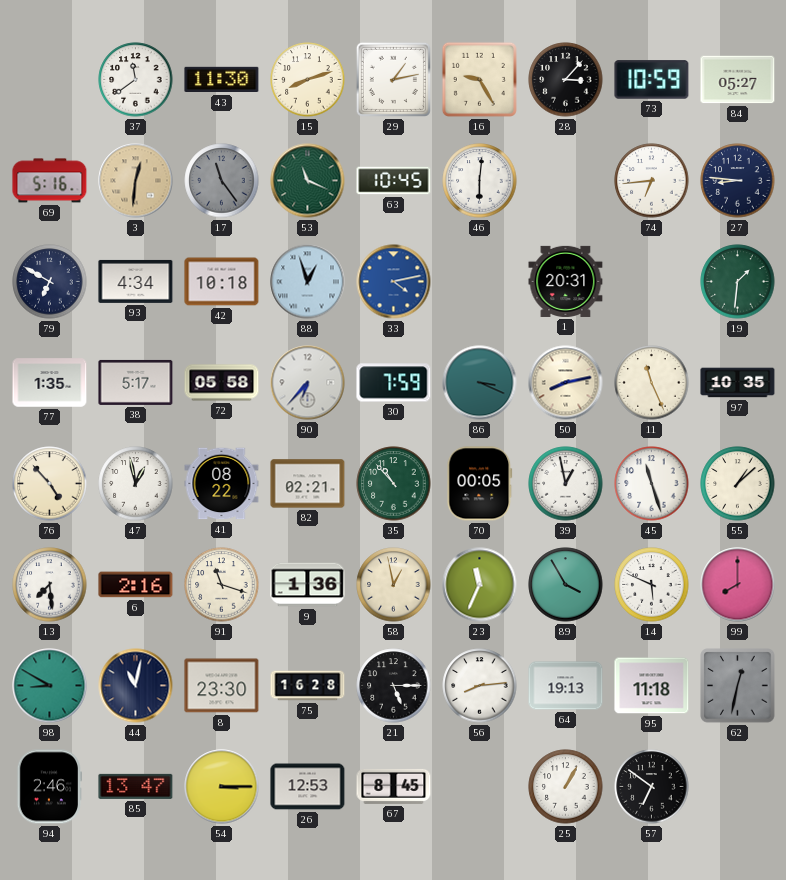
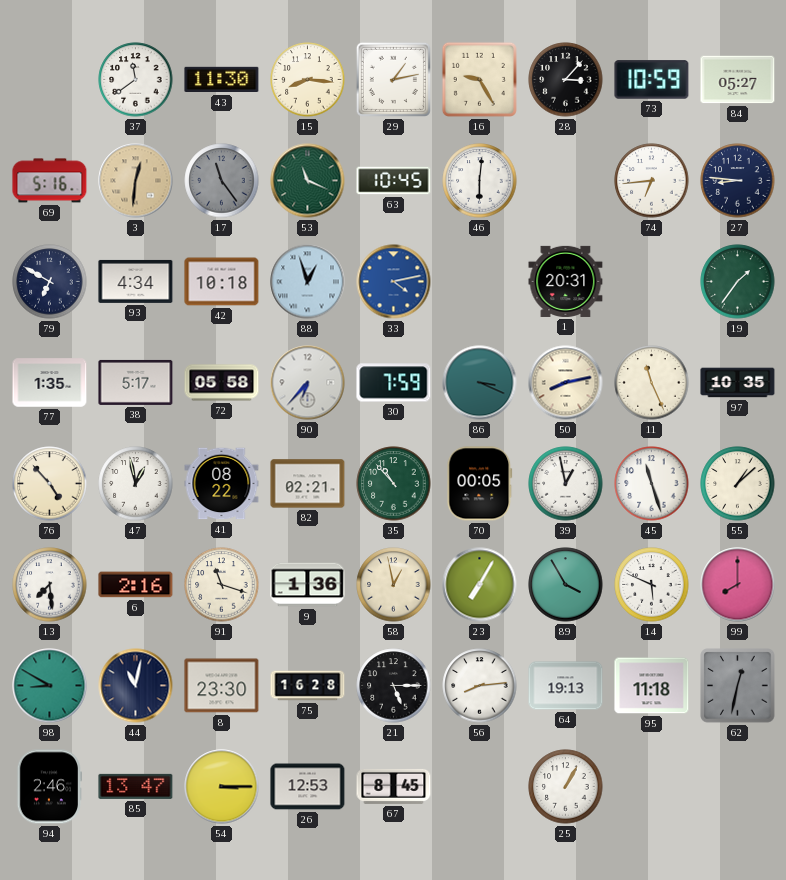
15: 8:12 -> 8:16 (308, 80)
19: 1:31 -> 1:36 (738, 282)
23: 11:34 -> 7:05 (480, 585)
57: 6:51 -> none (652, 787)
